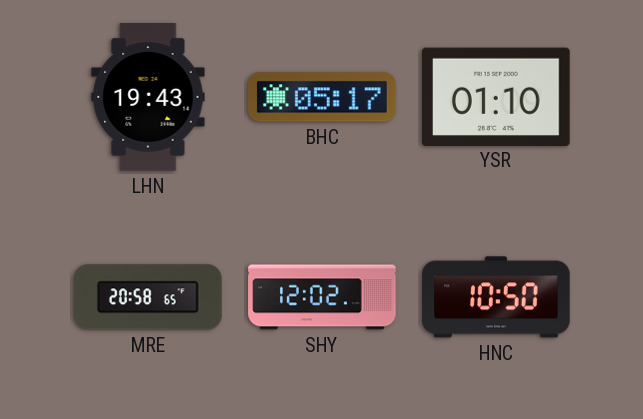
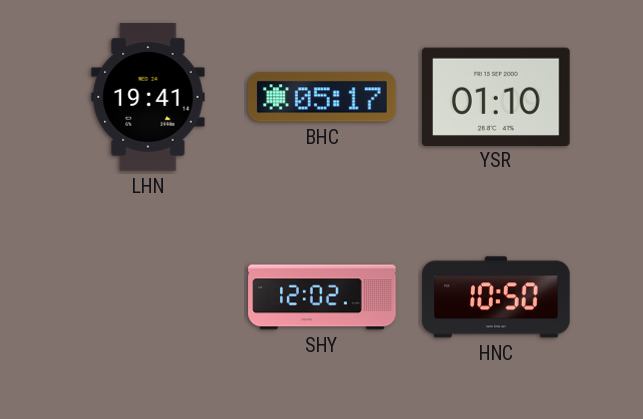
LHN: 19:43 -> 19:41 (148, 97)
MRE: 20:58 -> none (149, 297)
